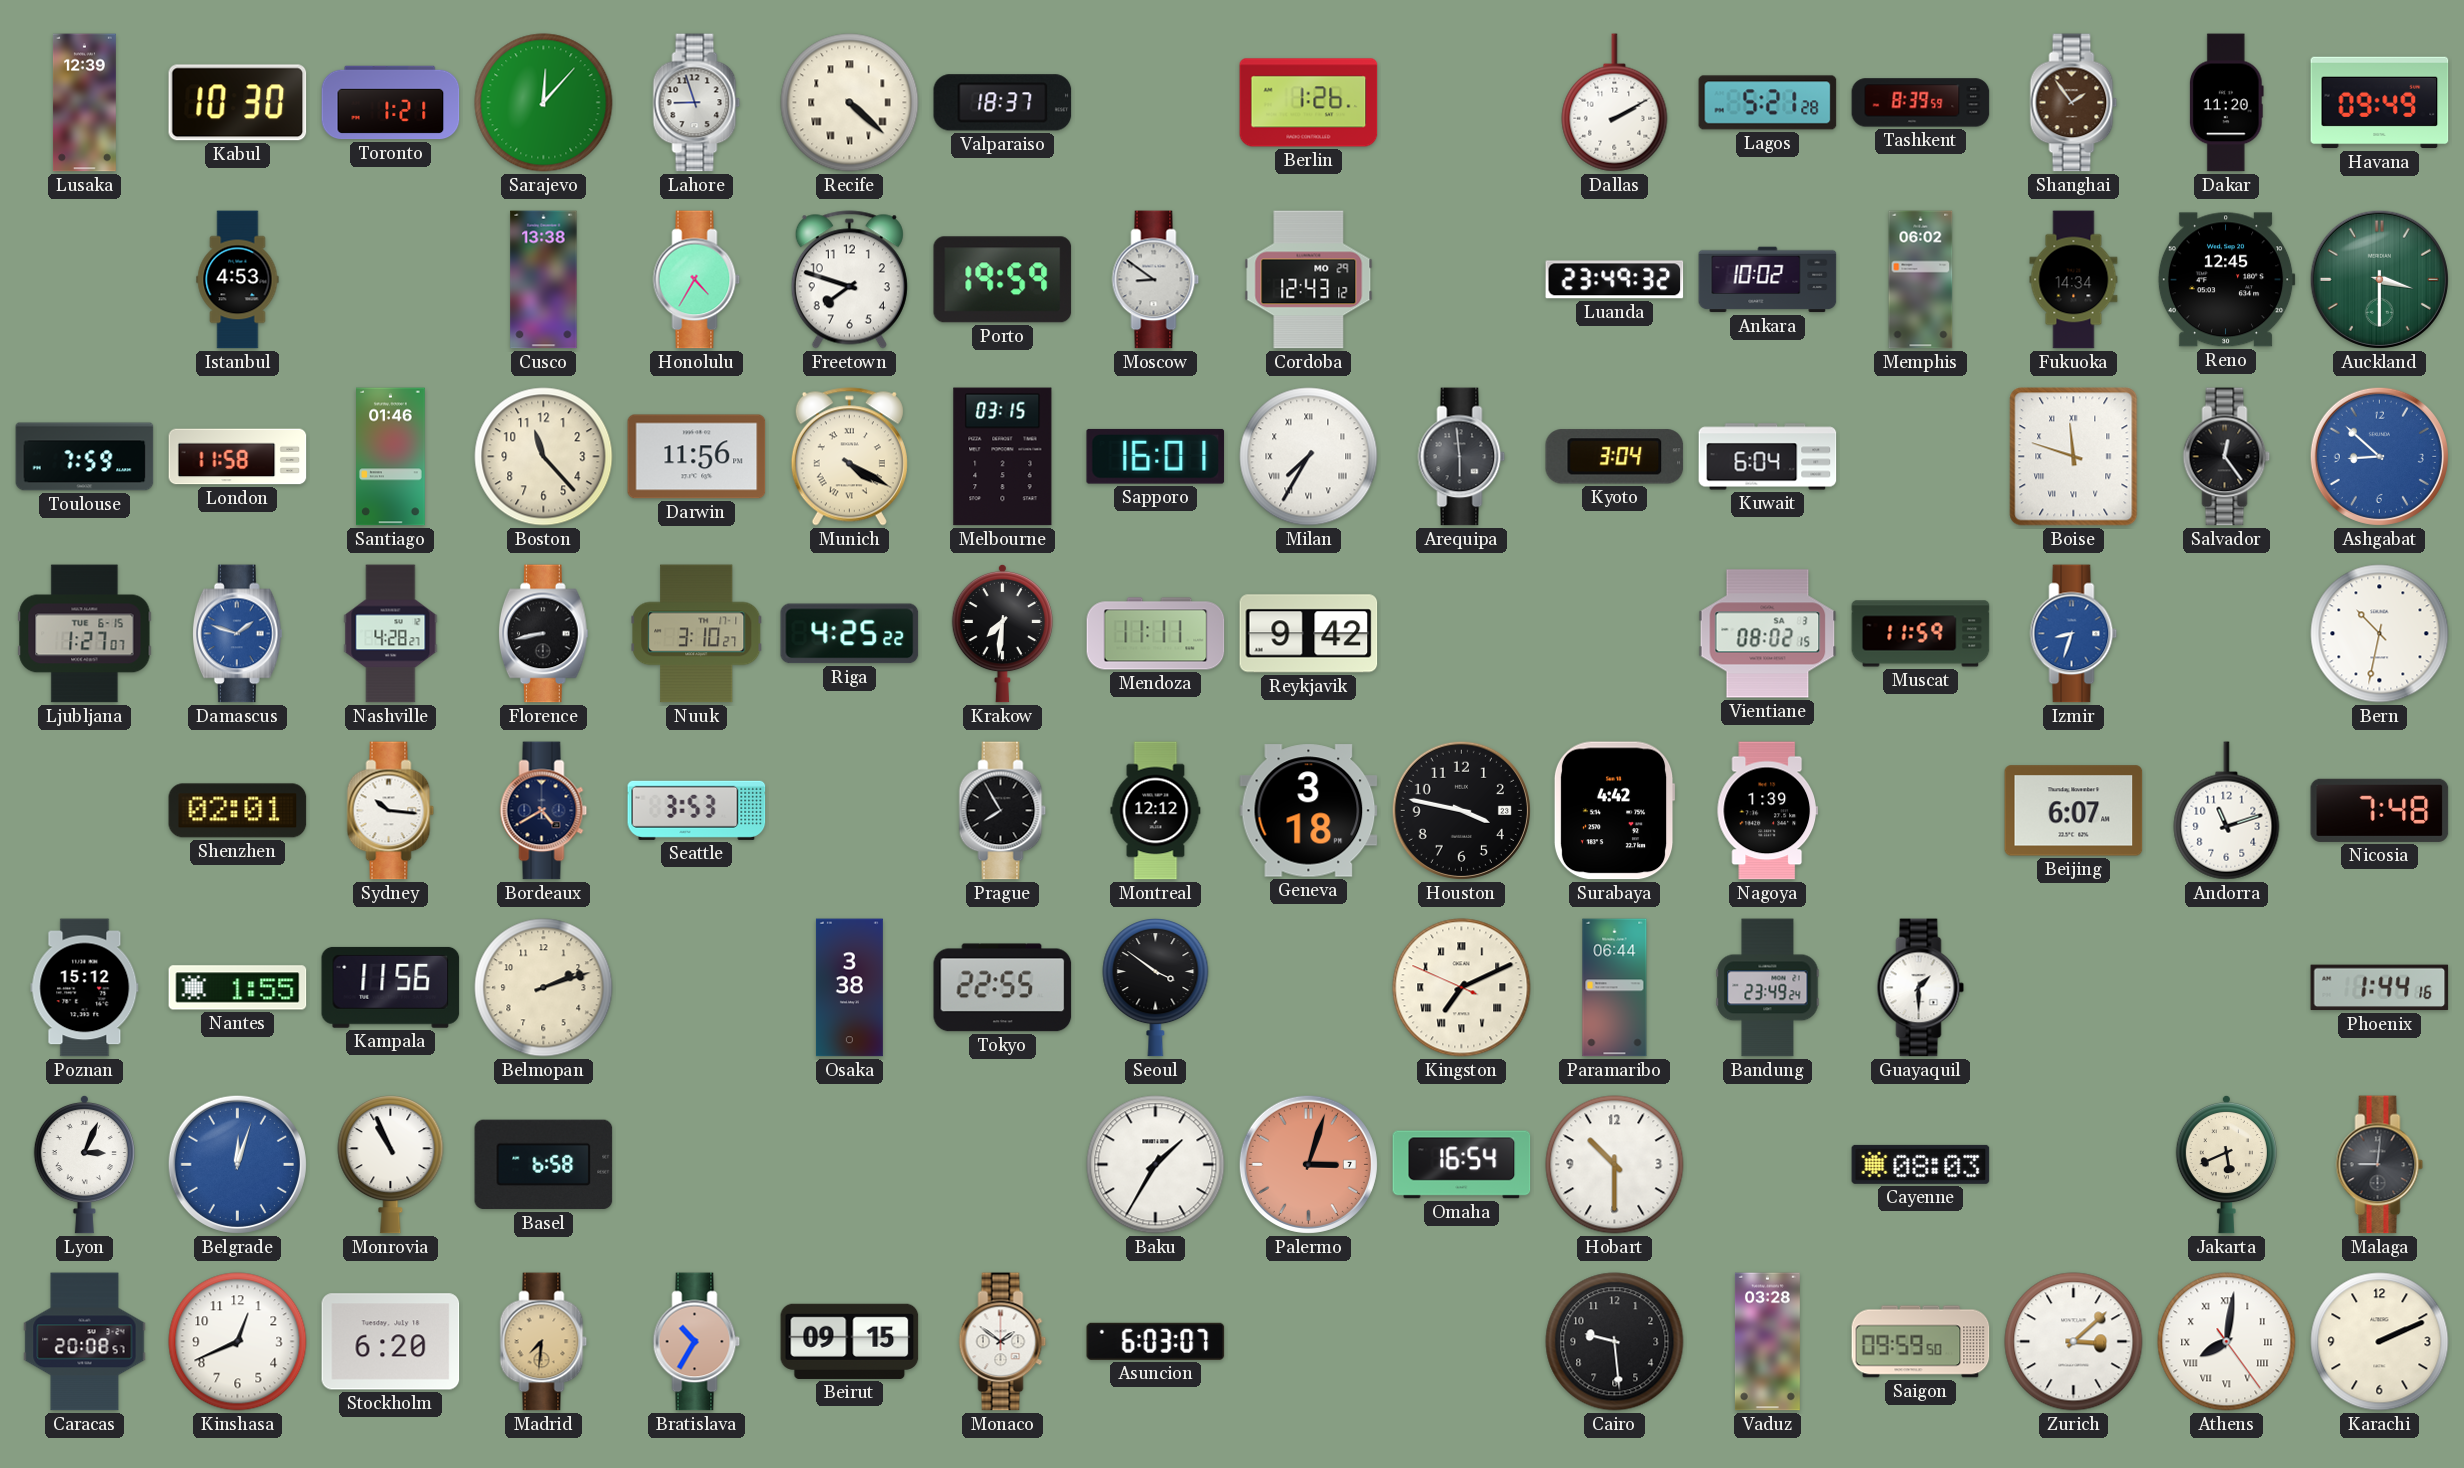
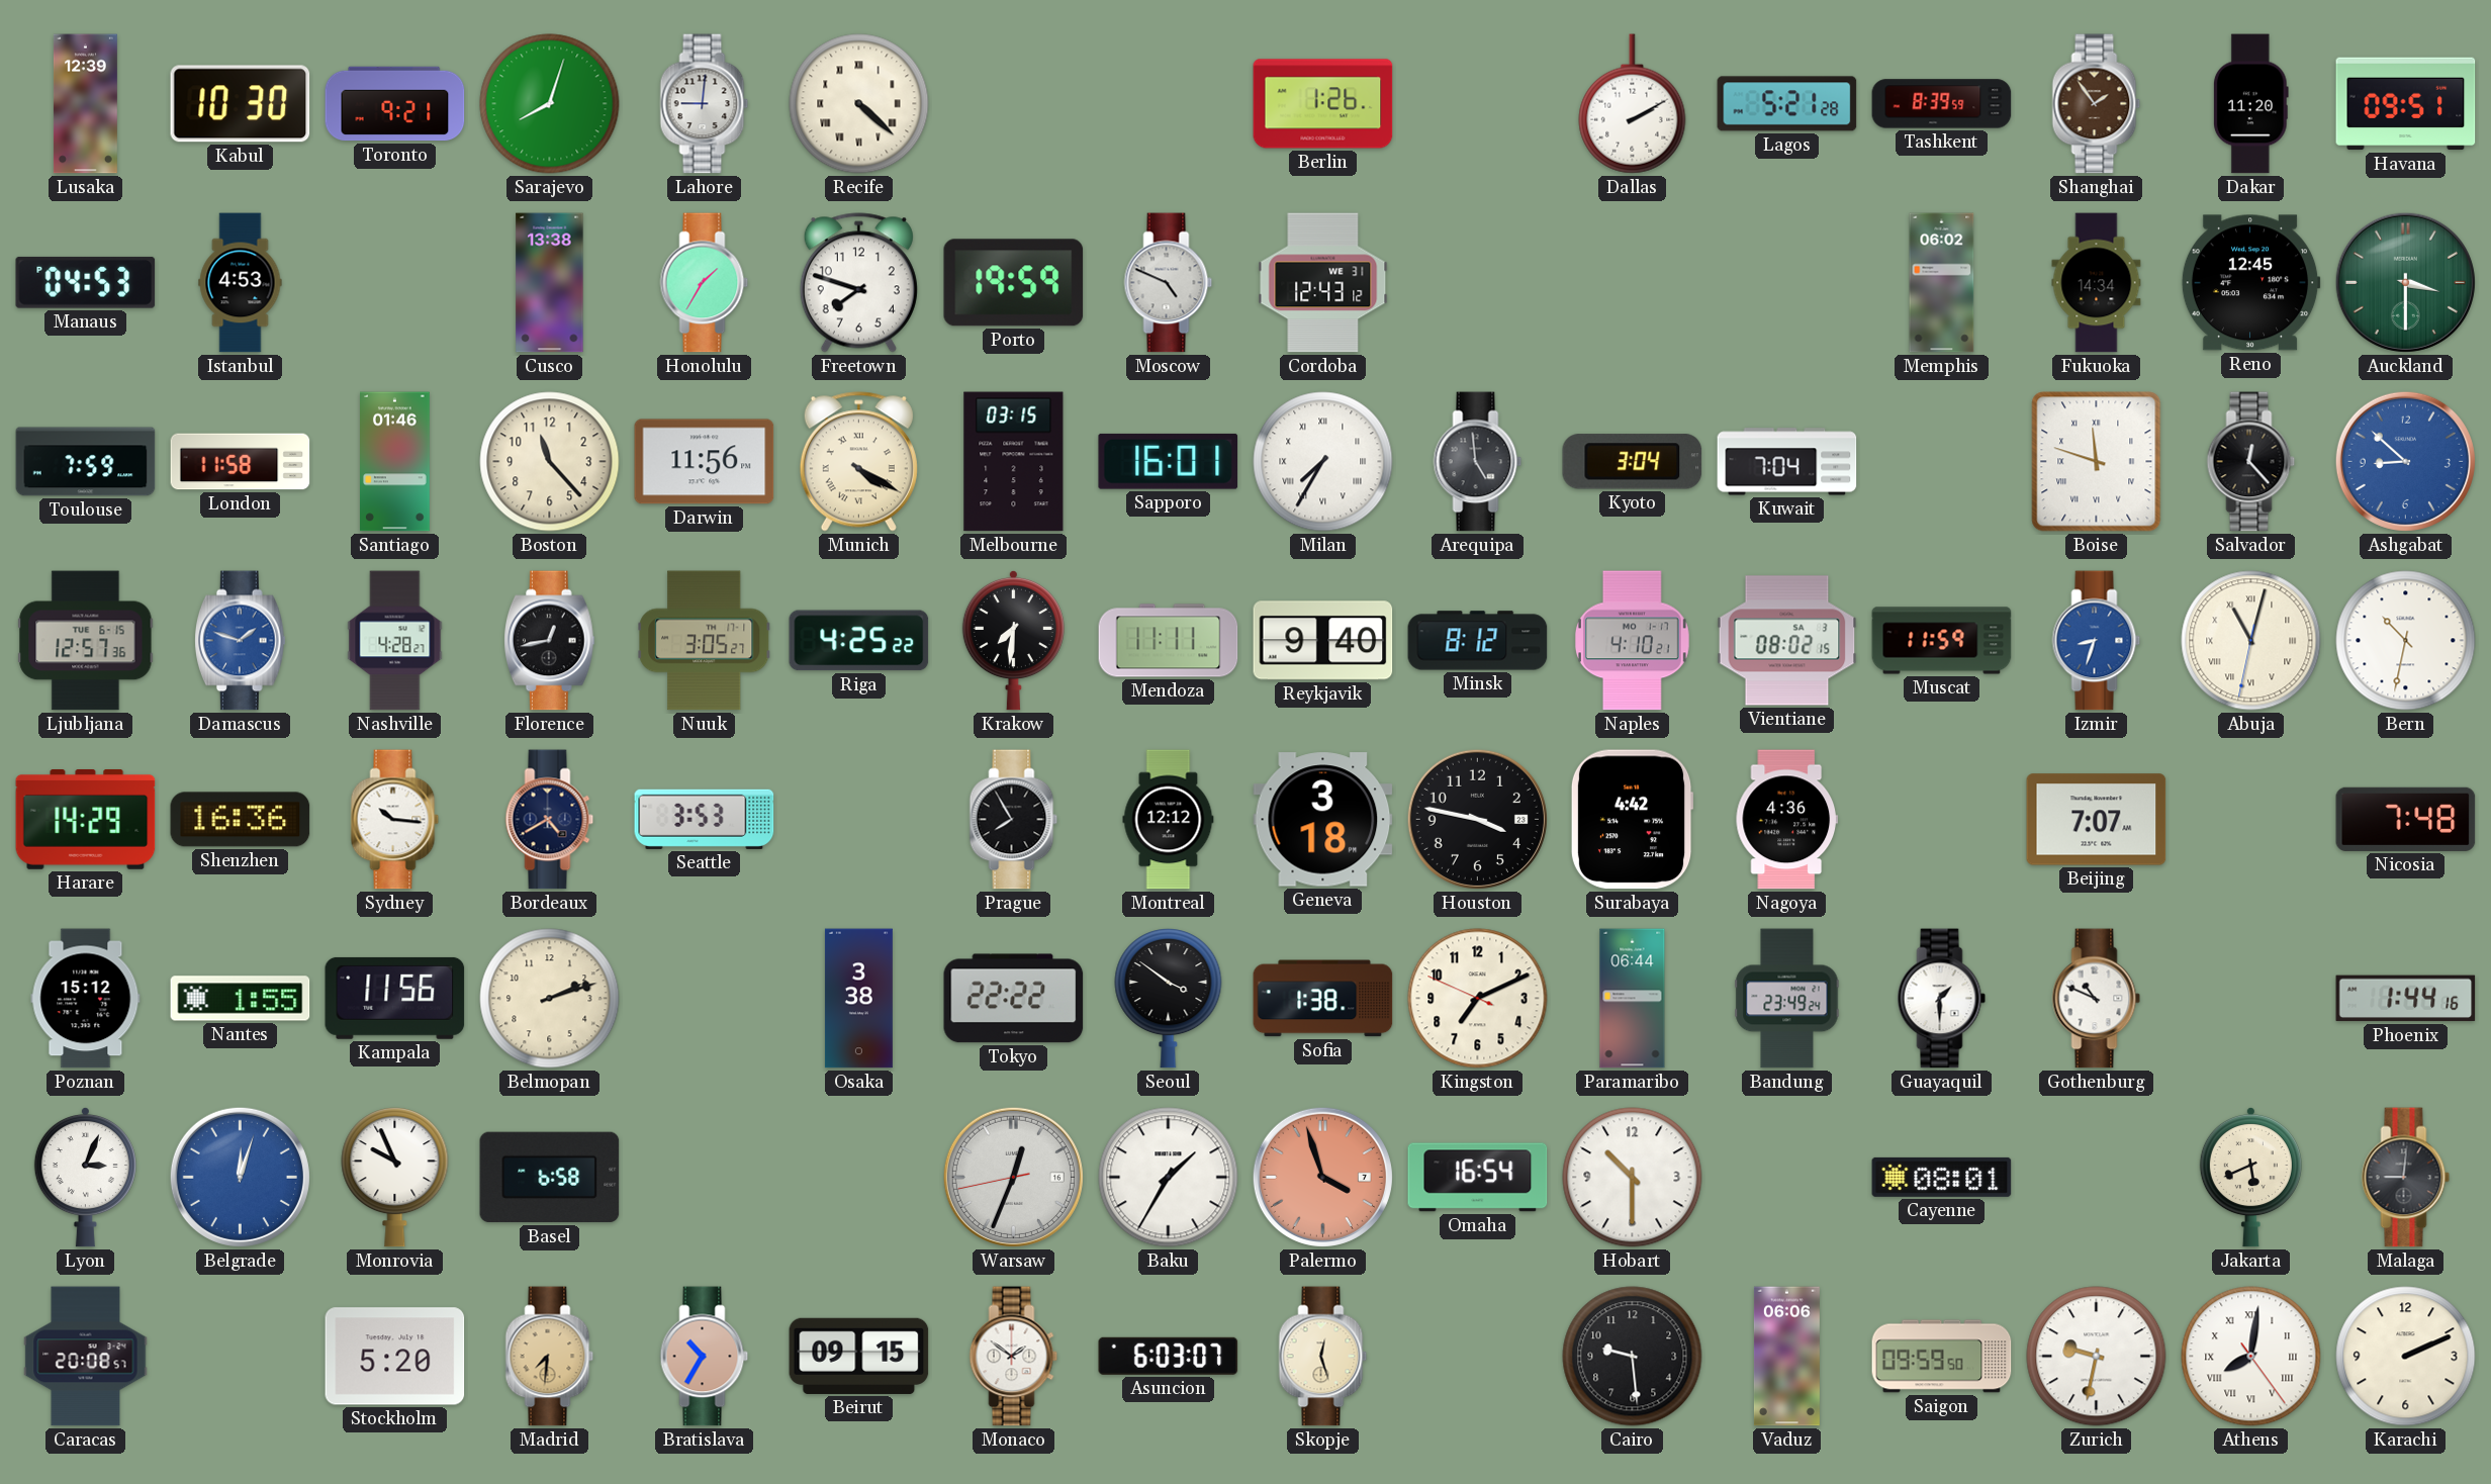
Toronto: 1:21 -> 9:21 (395, 104)
Sarajevo: 12:07 -> 8:03 (550, 104)
Lahore: 8:57 -> 9:01 (705, 104)
Valparaiso: 18:37 -> none (1003, 103)
Havana: 09:49 -> 09:51 (2406, 104)
Manaus: none -> 04:53 (86, 282)
Honolulu: 4:35 -> 1:35 (705, 283)
Moscow: 8:51 -> 4:49 (1169, 283)
Cordoba date: MO 29 -> WE 31 (1323, 283)
Luanda: 23:49 -> none (1615, 280)
Ankara: 10:02 -> none (1768, 280)
Arequipa: 5:59 -> 4:59 (1478, 462)
Kuwait: 6:04 -> 7:04 (1787, 462)
Salvador: 12:24 -> 12:23 (2251, 462)
Ljubljana: 1:27 -> 12:57 (86, 641)
Florence: 8:43 -> 12:43 (549, 641)
Nuuk: 3:10 -> 3:05 (705, 641)
Reykjavik: 9:42 -> 9:40 (1323, 641)
Minsk: none -> 8:12 (1478, 641)
Naples: none -> 4:10 (1632, 641)
Abuja: none -> 11:02 (2251, 641)
Harare: none -> 14:29 (86, 820)
Shenzhen: 02:01 -> 16:36 (241, 820)
Nagoya: 1:39 -> 4:36 (1786, 820)
Beijing: 6:07 -> 7:07 (2097, 820)
Andorra: 11:12 -> none (2227, 811)
Tokyo: 22:55 -> 22:22 (1014, 999)
Sofia: none -> 1:38 (1323, 999)
Kingston numerals: Roman -> Arabic (1478, 999)
Gothenburg: none -> 10:49 (2097, 999)
Monrovia: 10:56 -> 9:56 (395, 1178)
Warsaw: none -> 12:33 (1013, 1177)
Palermo: 3:03 -> 3:57 (1322, 1177)
Cayenne: 08:03 -> 08:01 (1942, 1177)
Kinshasa: 12:41 -> none (238, 1342)
Stockholm: 6:20 -> 5:20 (395, 1357)
Skopje: none -> 12:27 (1323, 1357)
Vaduz: 03:28 -> 06:06 (1786, 1357)
Zurich: 3:08 -> 9:32 (2097, 1357)
